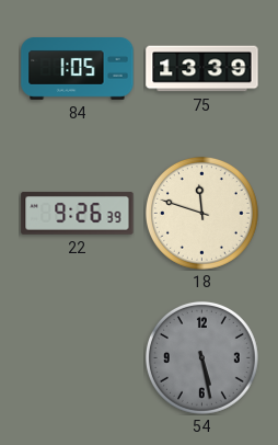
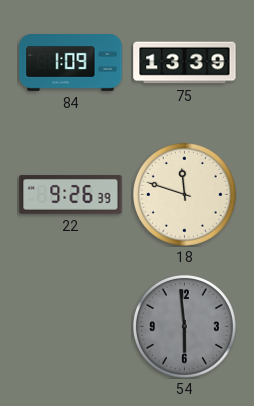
84: 1:05 -> 1:09 (71, 63)
54: 5:28 -> 5:59 (184, 326)
